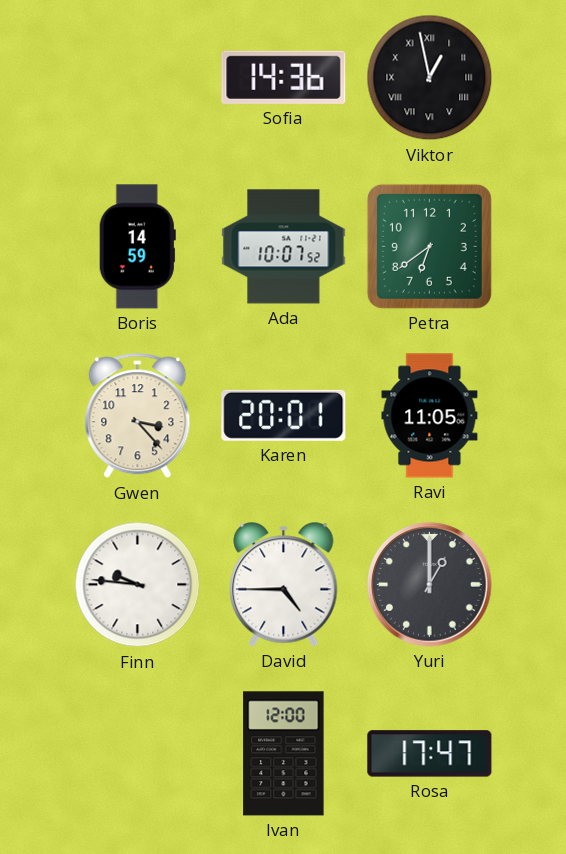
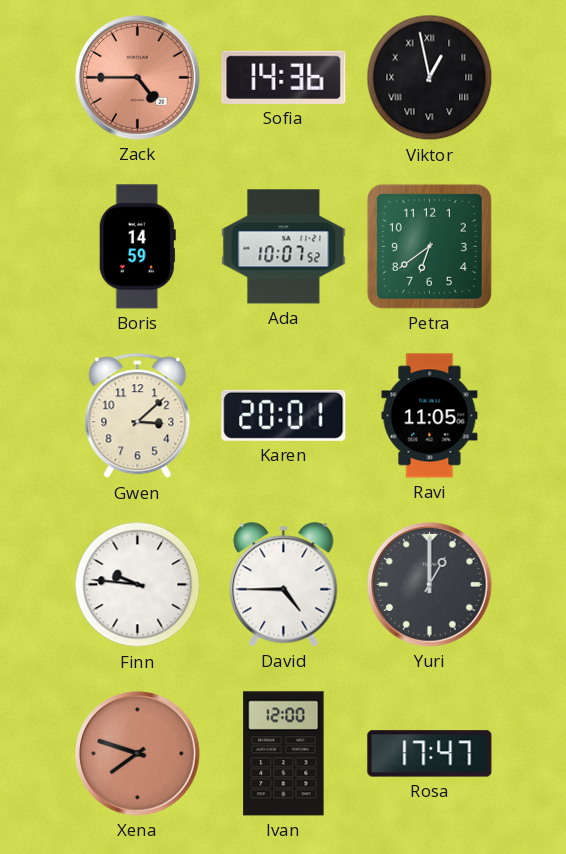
Zack: none -> 4:45 (138, 78)
Gwen: 3:23 -> 3:08 (138, 416)
Xena: none -> 7:48 (138, 754)
